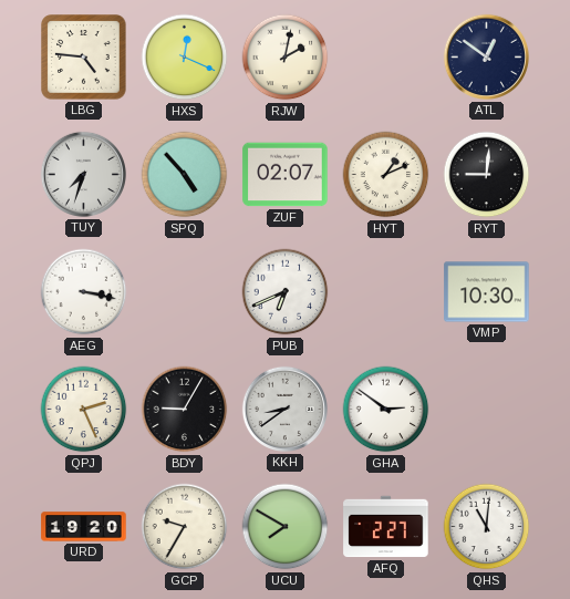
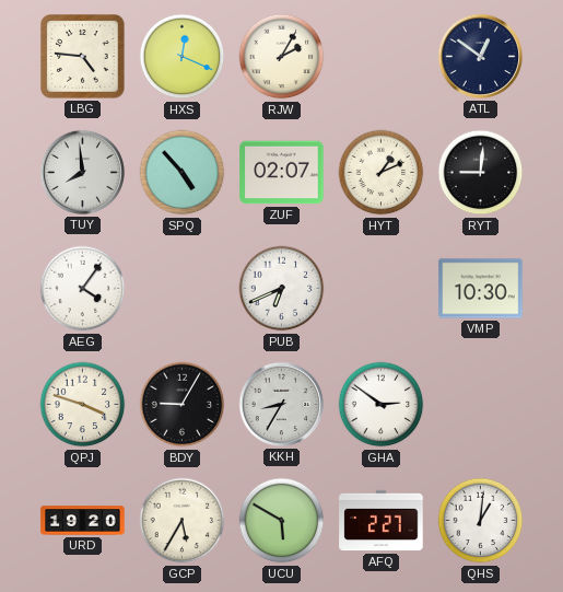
RJW: 2:02 -> 2:05 (282, 57)
TUY: 7:33 -> 7:59 (82, 172)
AEG: 3:17 -> 4:06 (83, 289)
QPJ: 2:26 -> 3:48 (83, 405)
KKH: 8:39 -> 8:35 (281, 404)
GCP: 9:35 -> 5:35 (183, 521)
UCU: 7:50 -> 5:50 (282, 521)
QHS: 11:01 -> 1:01 (481, 521)
